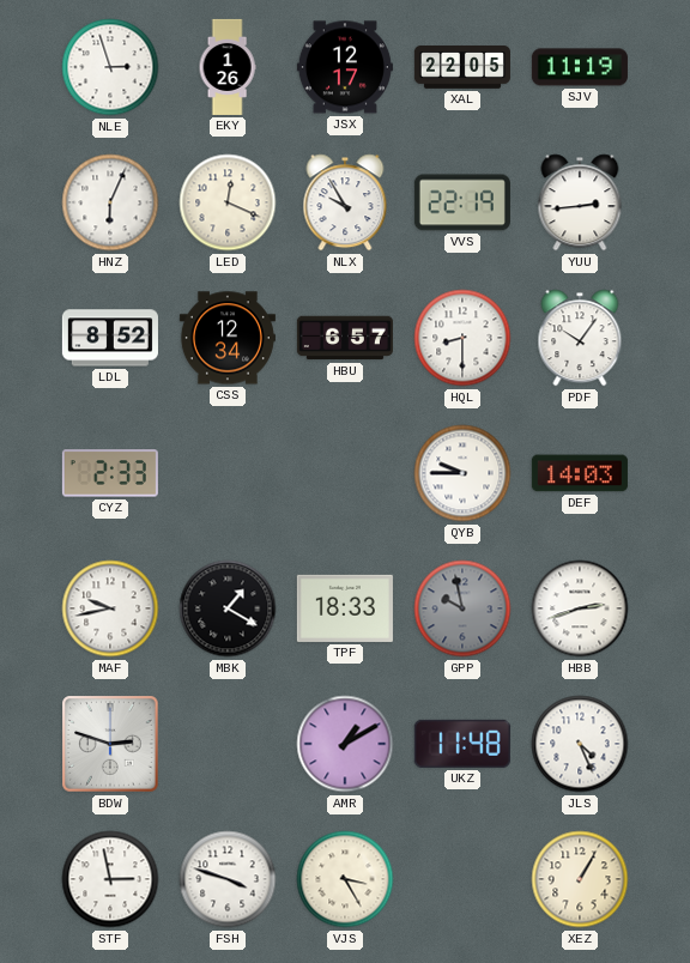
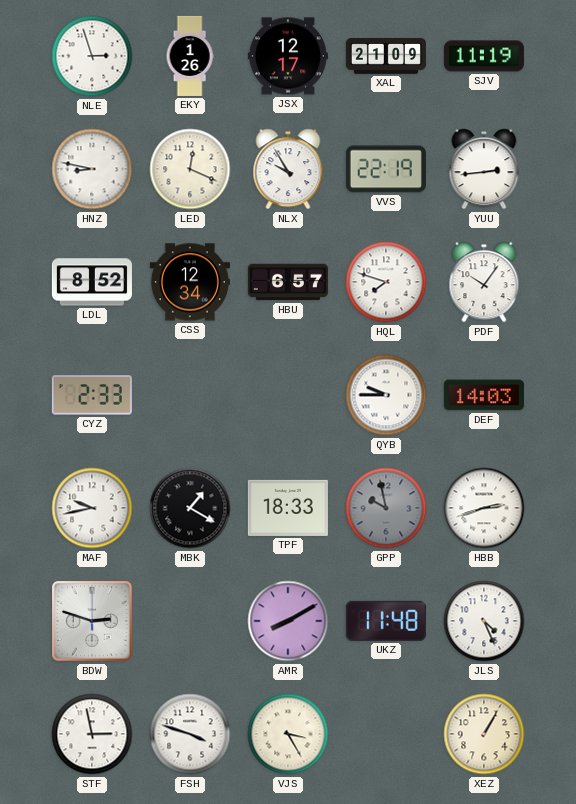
XAL: 22:05 -> 21:09 (386, 56)
HNZ: 6:04 -> 8:47 (92, 169)
HQL: 8:30 -> 7:48 (386, 282)
AMR: 1:10 -> 8:10 (288, 621)
